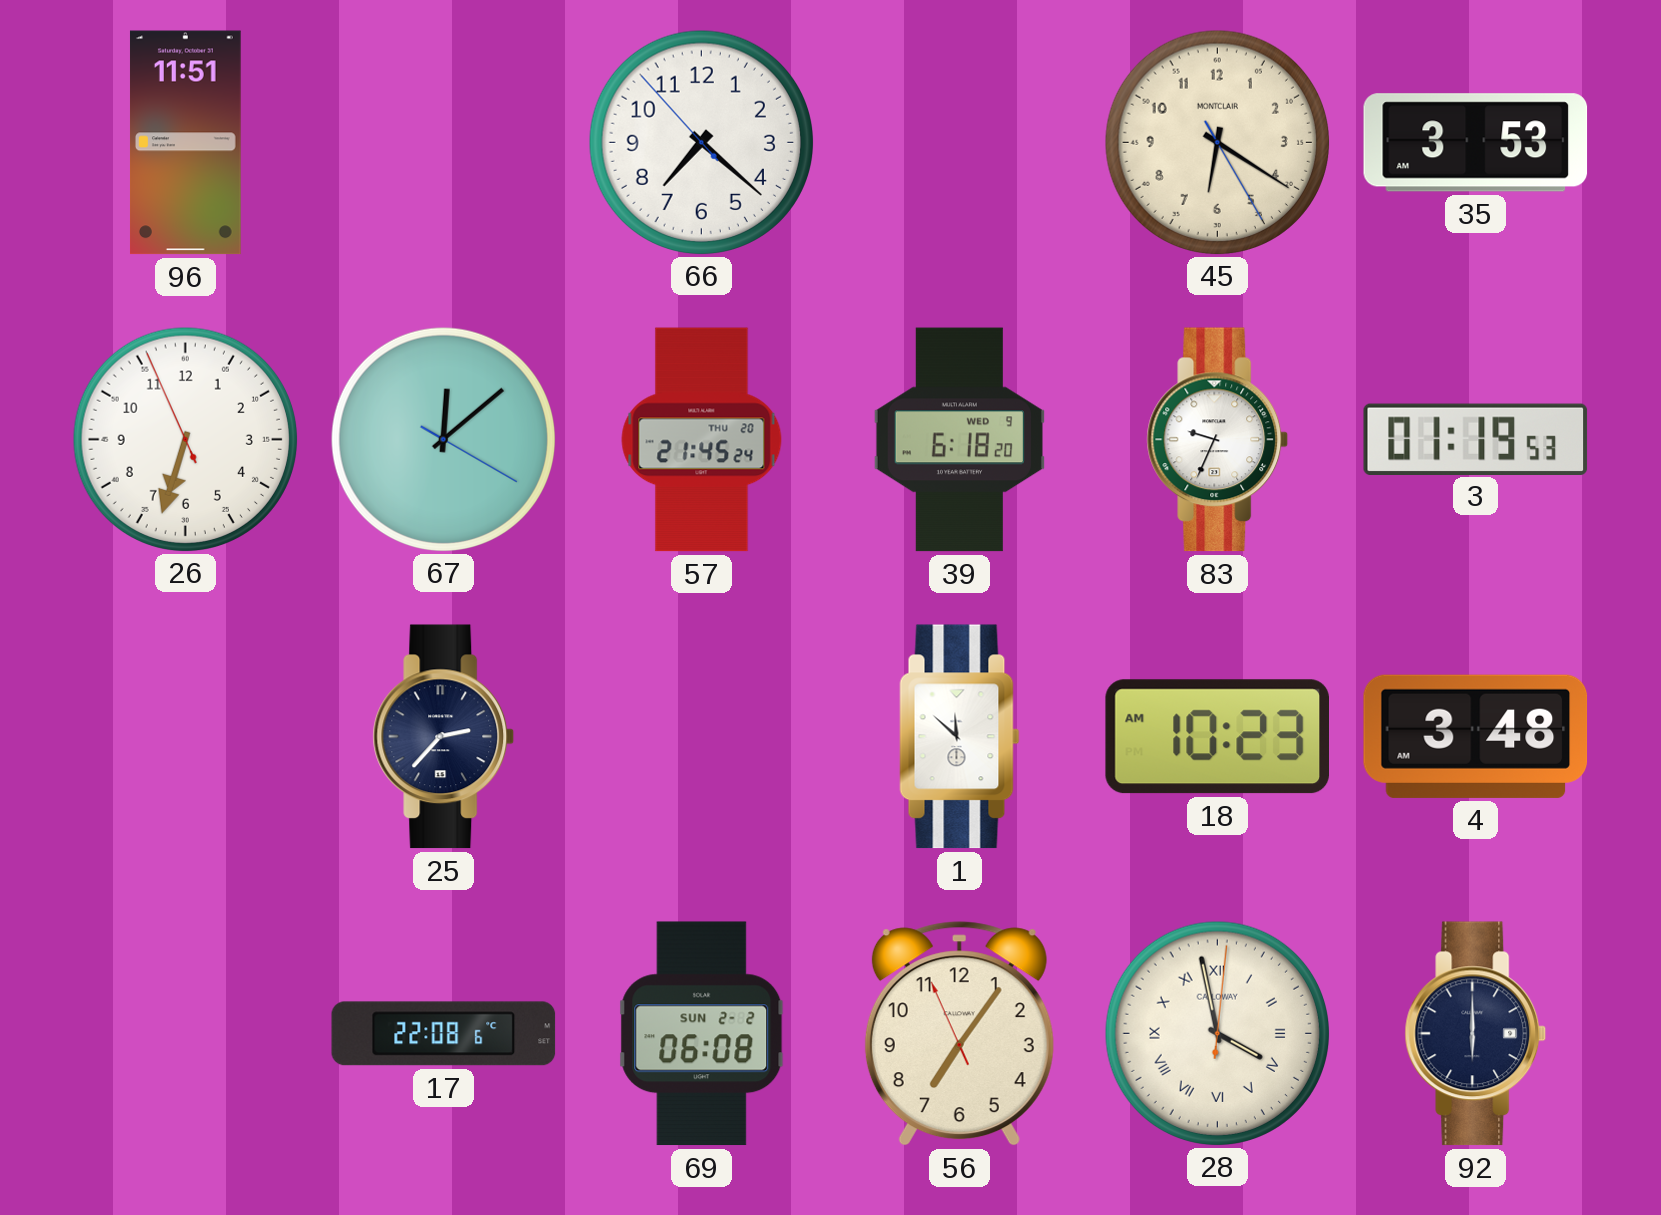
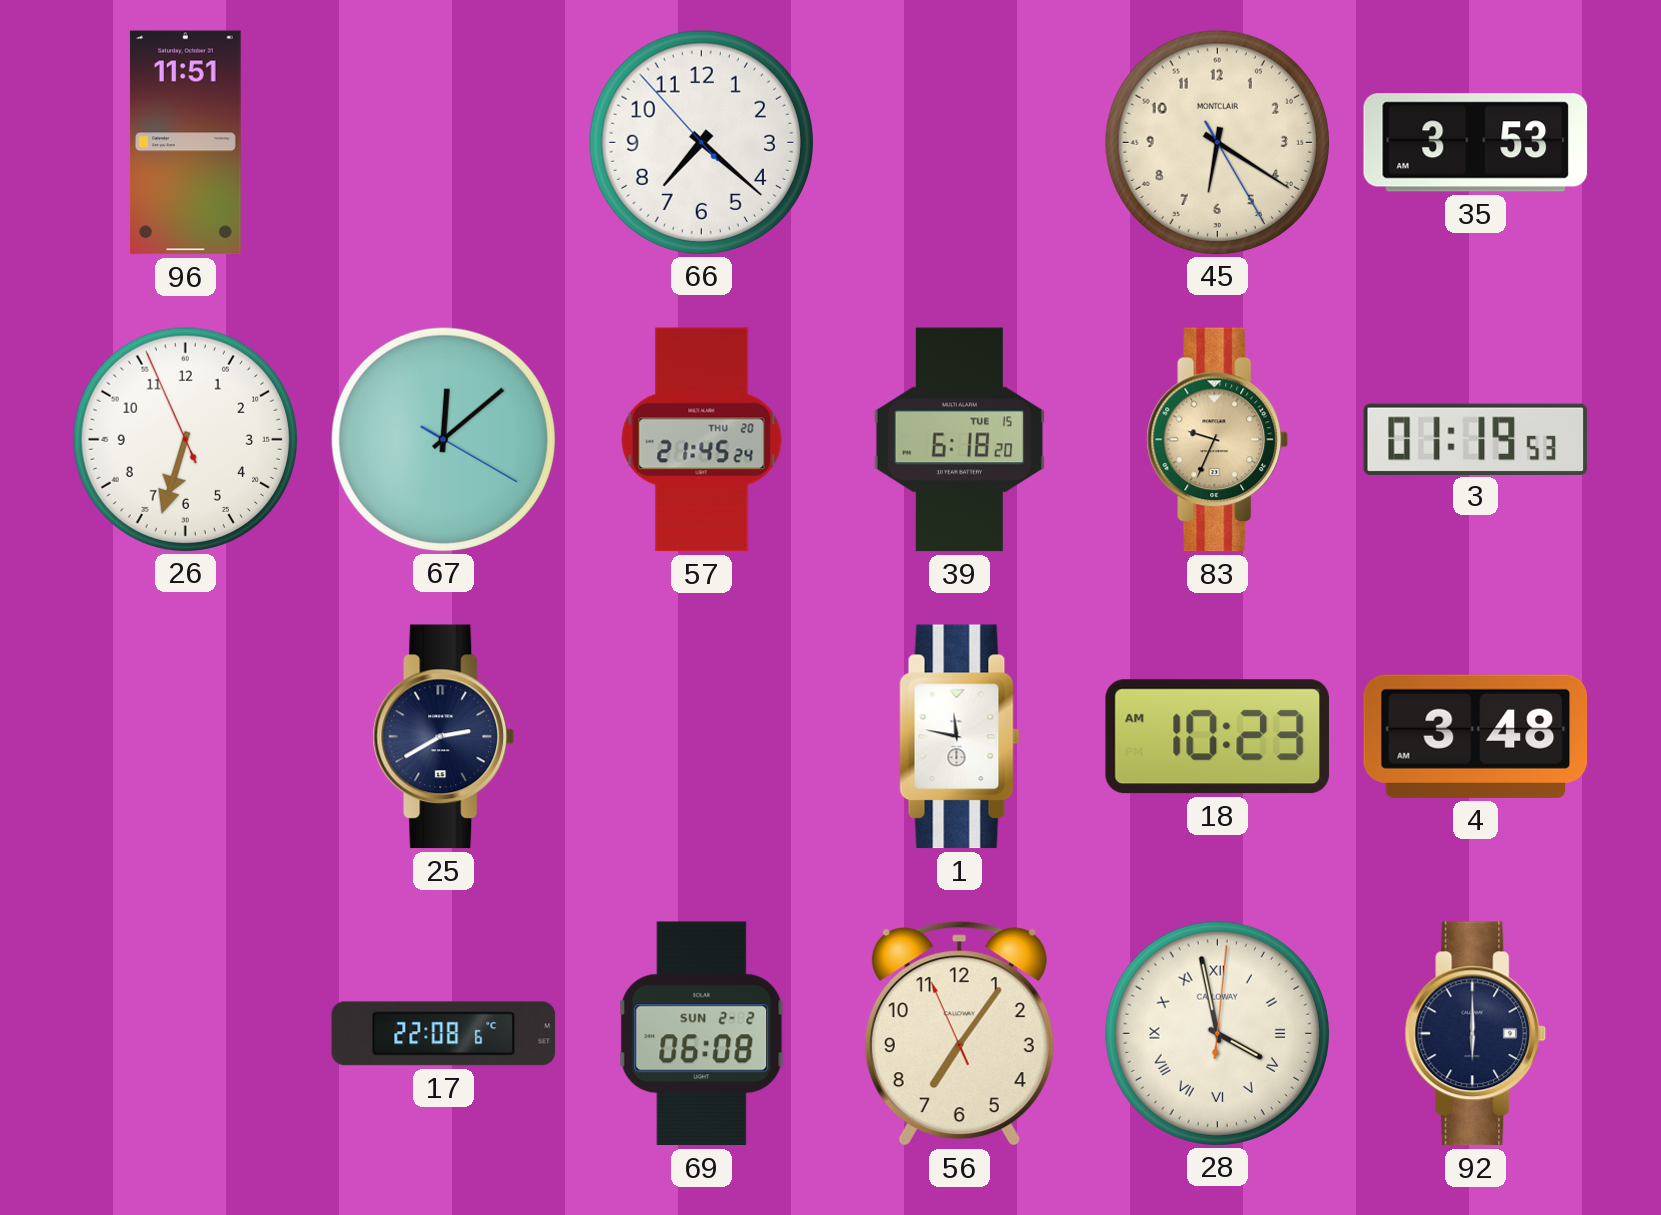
39 date: WED 9 -> TUE 15 (959, 440)
83 dial: white -> champagne (1218, 440)
25: 2:37 -> 2:40 (444, 737)
1: 11:52 -> 11:47 (960, 737)
